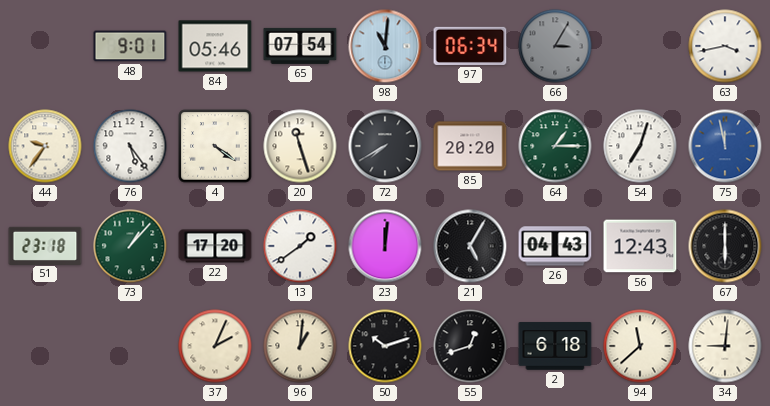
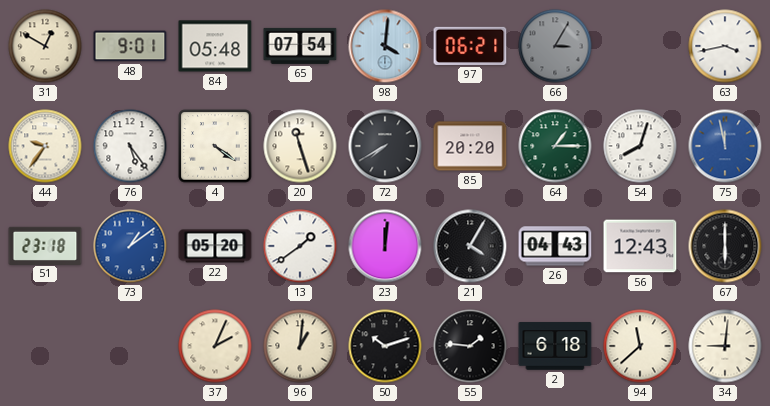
31: none -> 12:50 (45, 46)
84: 05:46 -> 05:48 (215, 46)
98: 11:01 -> 4:01 (385, 46)
97: 06:34 -> 06:21 (470, 46)
54: 7:03 -> 8:03 (640, 146)
73: 1:07 -> 1:09 (130, 246)
73 dial: green -> blue (130, 246)
22: 17:20 -> 05:20 (215, 246)
21: 5:05 -> 4:05 (470, 246)
55: 12:42 -> 1:46 (470, 346)
